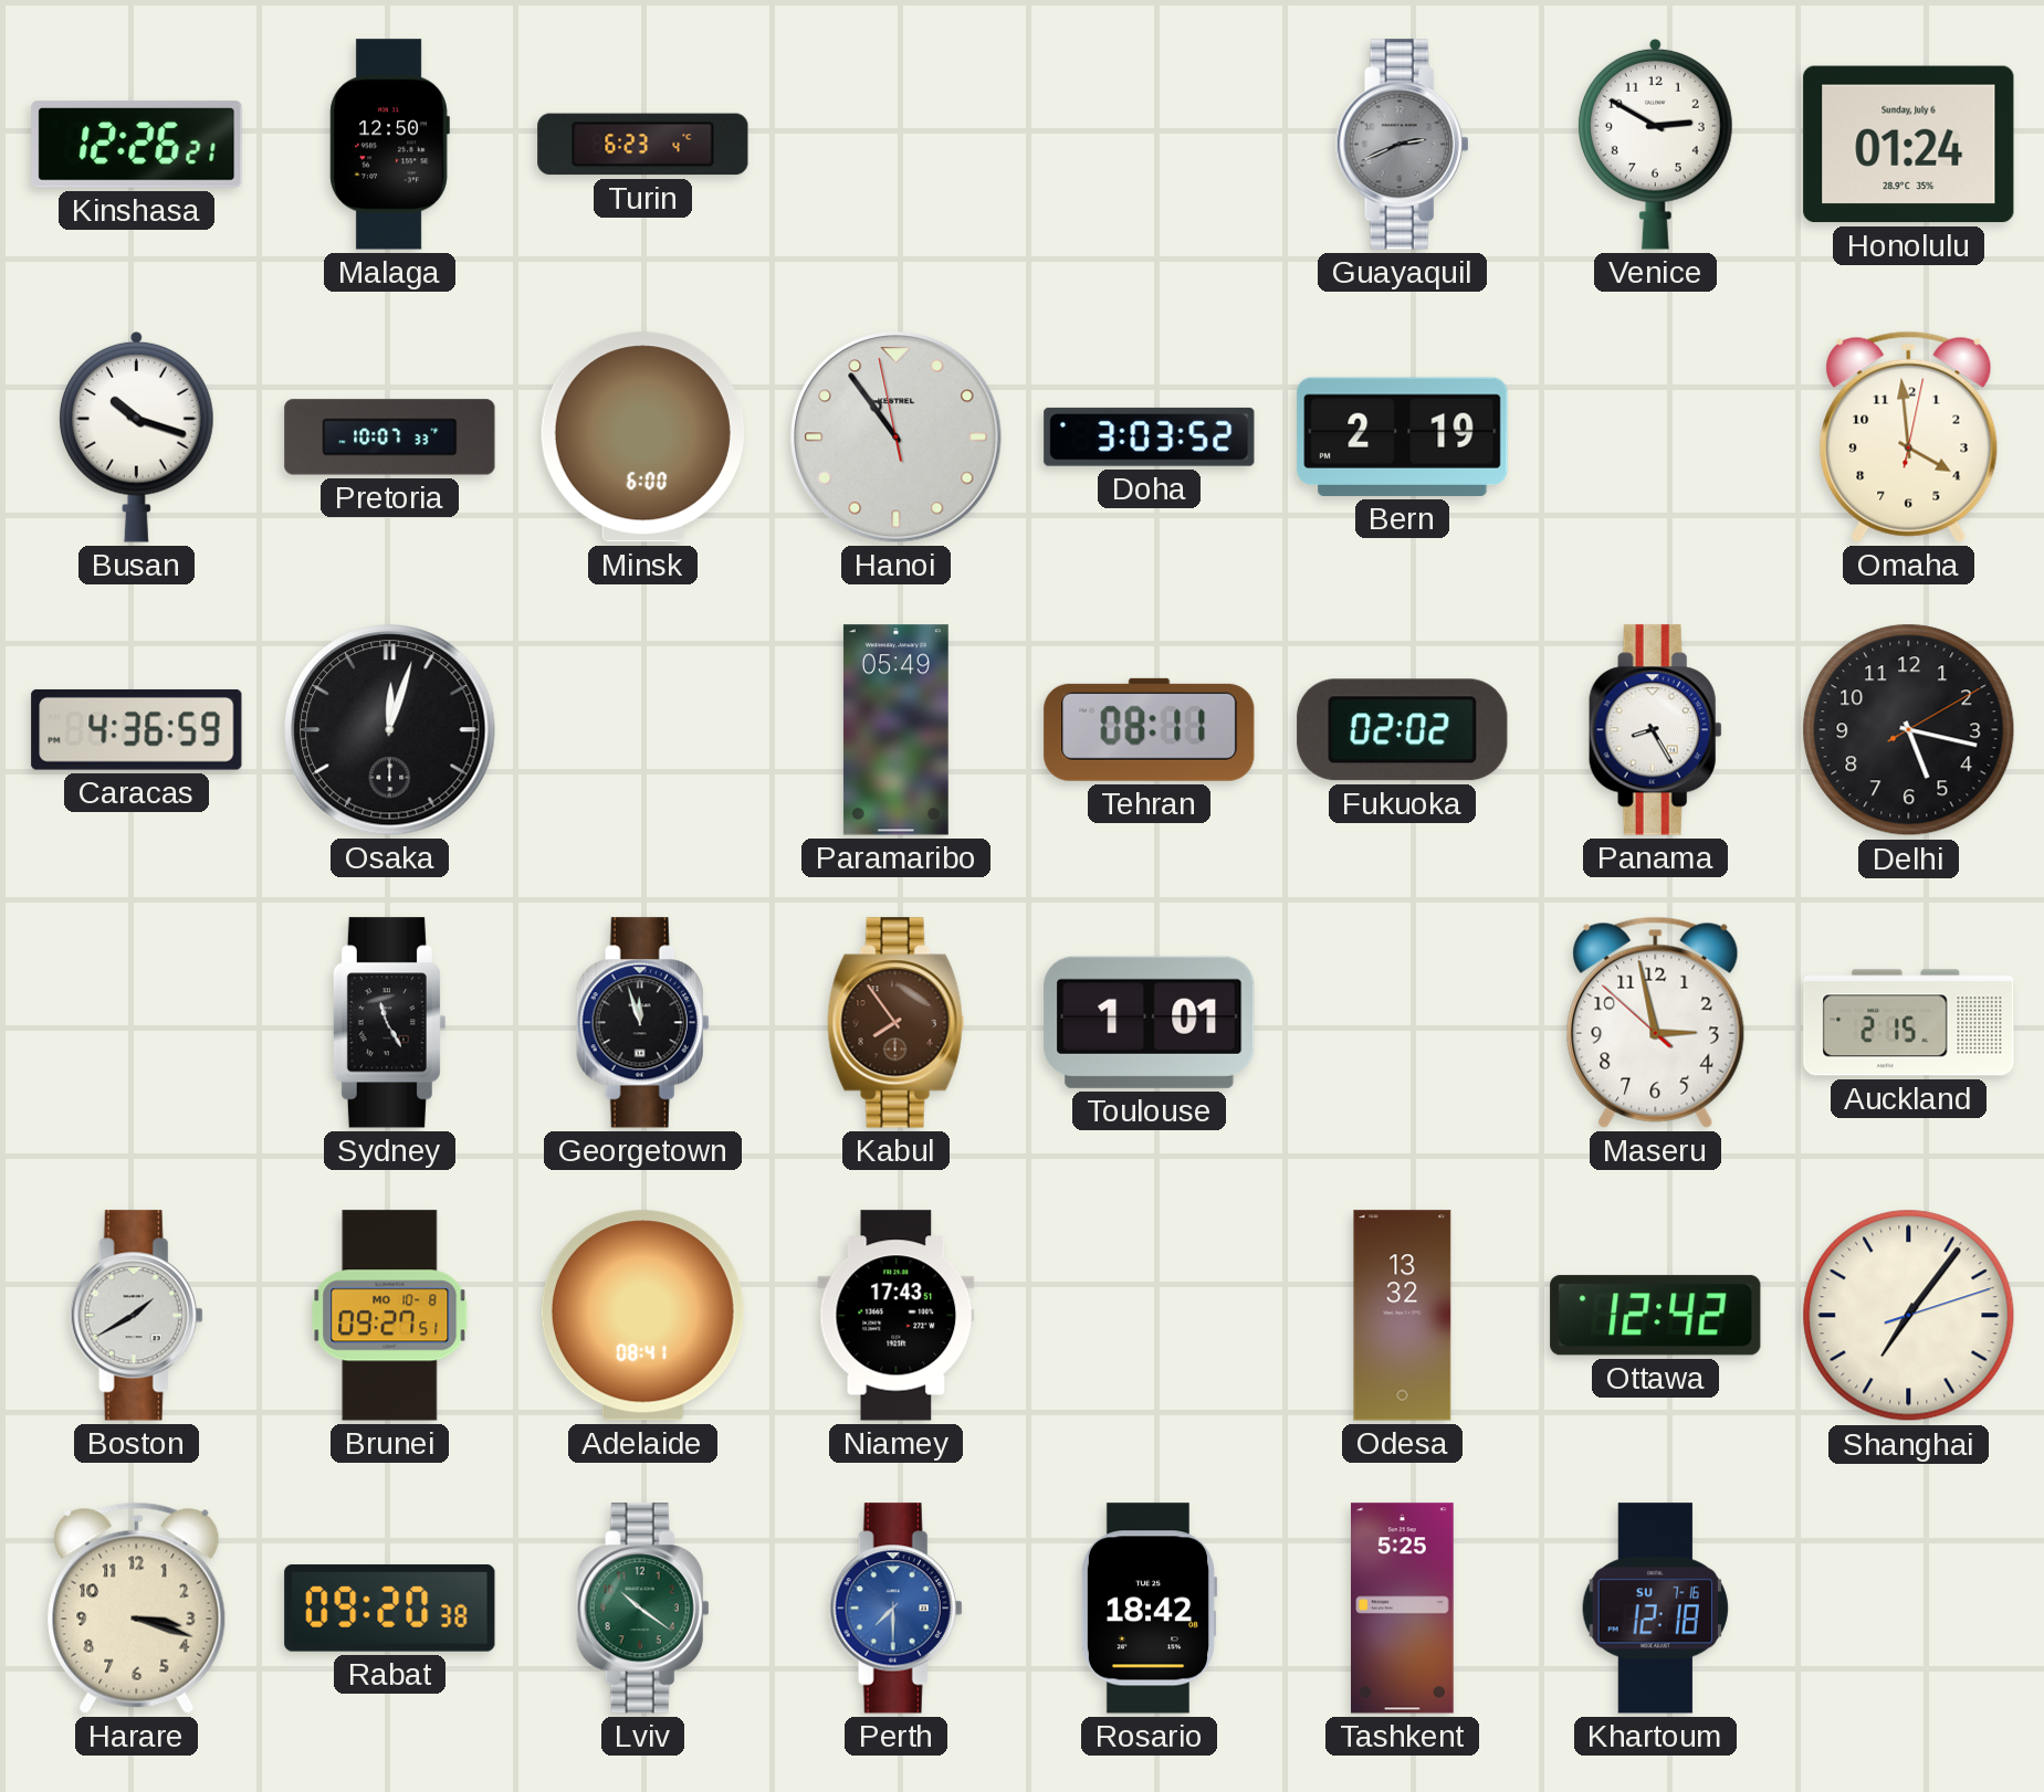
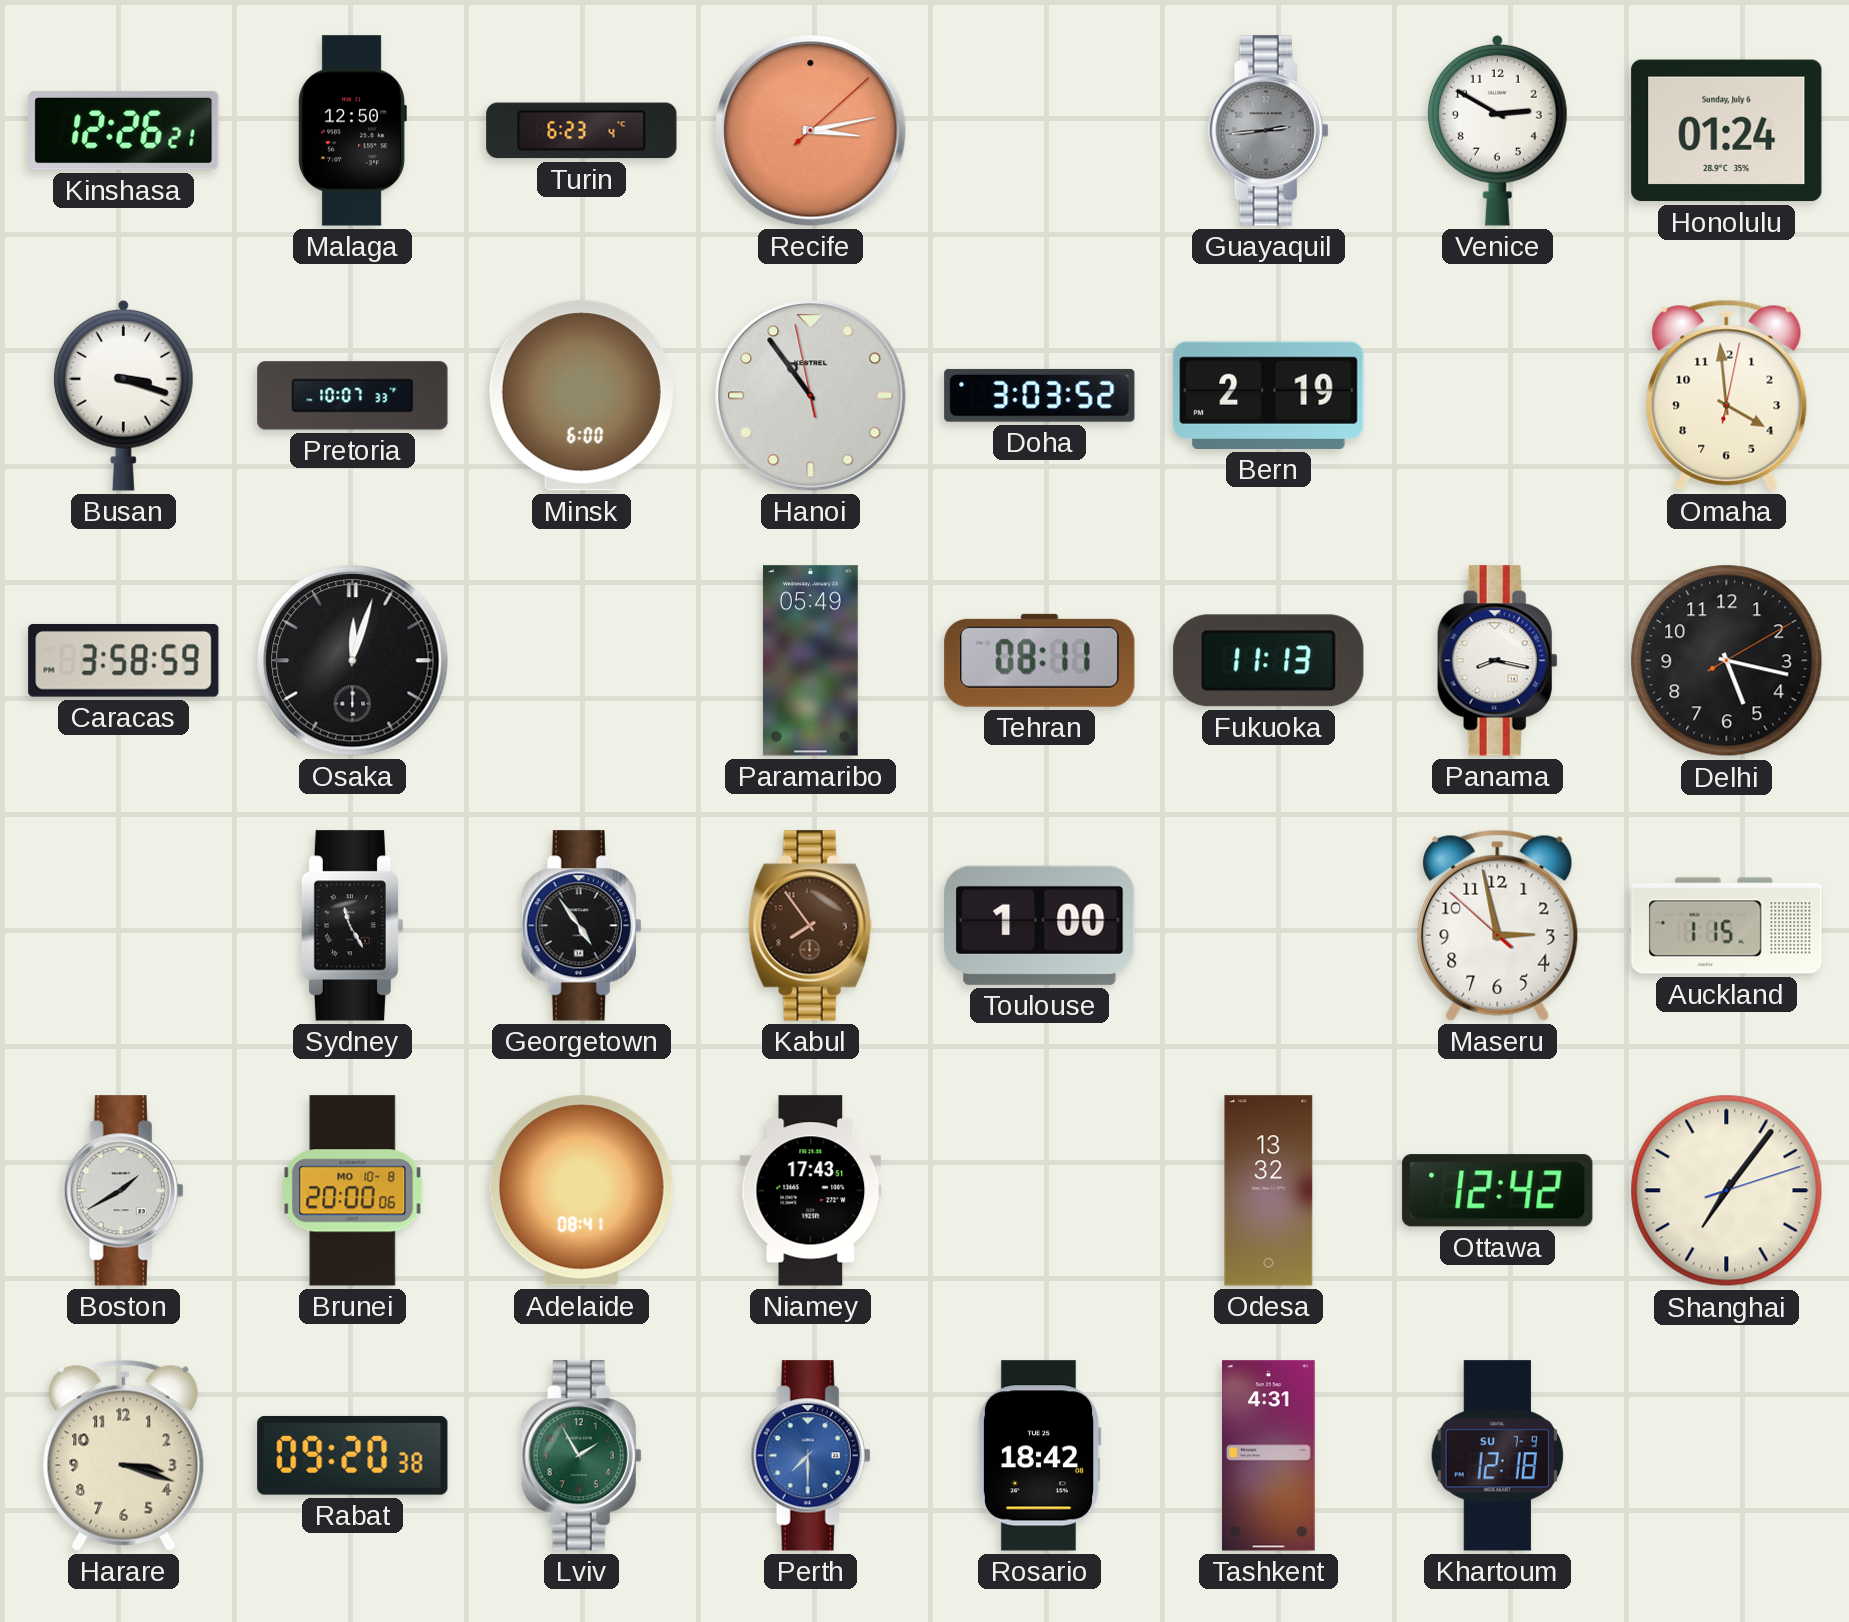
Recife: none -> 3:13 (811, 131)
Guayaquil: 2:41 -> 2:44 (1268, 131)
Busan: 10:18 -> 3:18 (123, 395)
Caracas: 4:36 -> 3:58 (124, 660)
Fukuoka: 02:02 -> 11:13 (1269, 661)
Panama: 8:25 -> 8:17 (1497, 661)
Georgetown: 11:57 -> 4:54 (581, 926)
Toulouse: 1:01 -> 1:00 (1040, 925)
Auckland: 2:15 -> 1:15 (1727, 926)
Brunei: 09:27 -> 20:00 (353, 1191)
Lviv: 10:21 -> 1:55 (581, 1456)
Tashkent: 5:25 -> 4:31 (1269, 1456)
Khartoum date: SU 7-16 -> SU 7-9 (1497, 1456)
